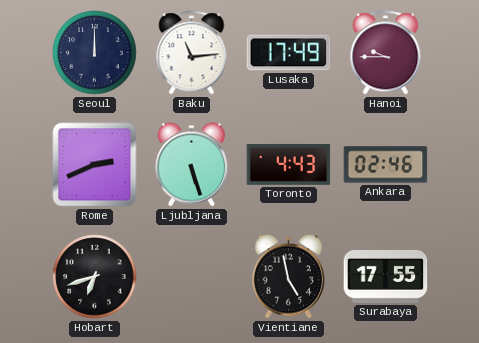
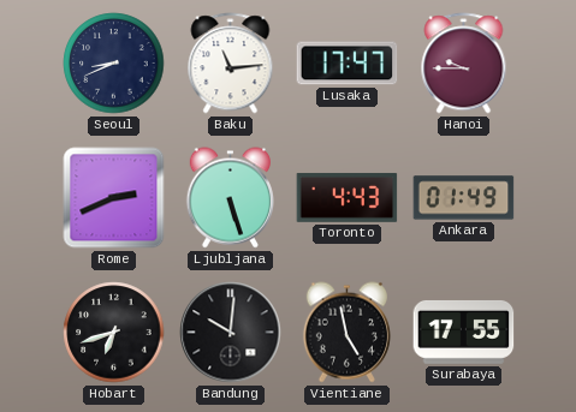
Seoul: 12:00 -> 8:41 (114, 64)
Lusaka: 17:49 -> 17:47 (348, 64)
Ankara: 02:46 -> 01:49 (464, 198)
Bandung: none -> 10:01 (231, 333)
